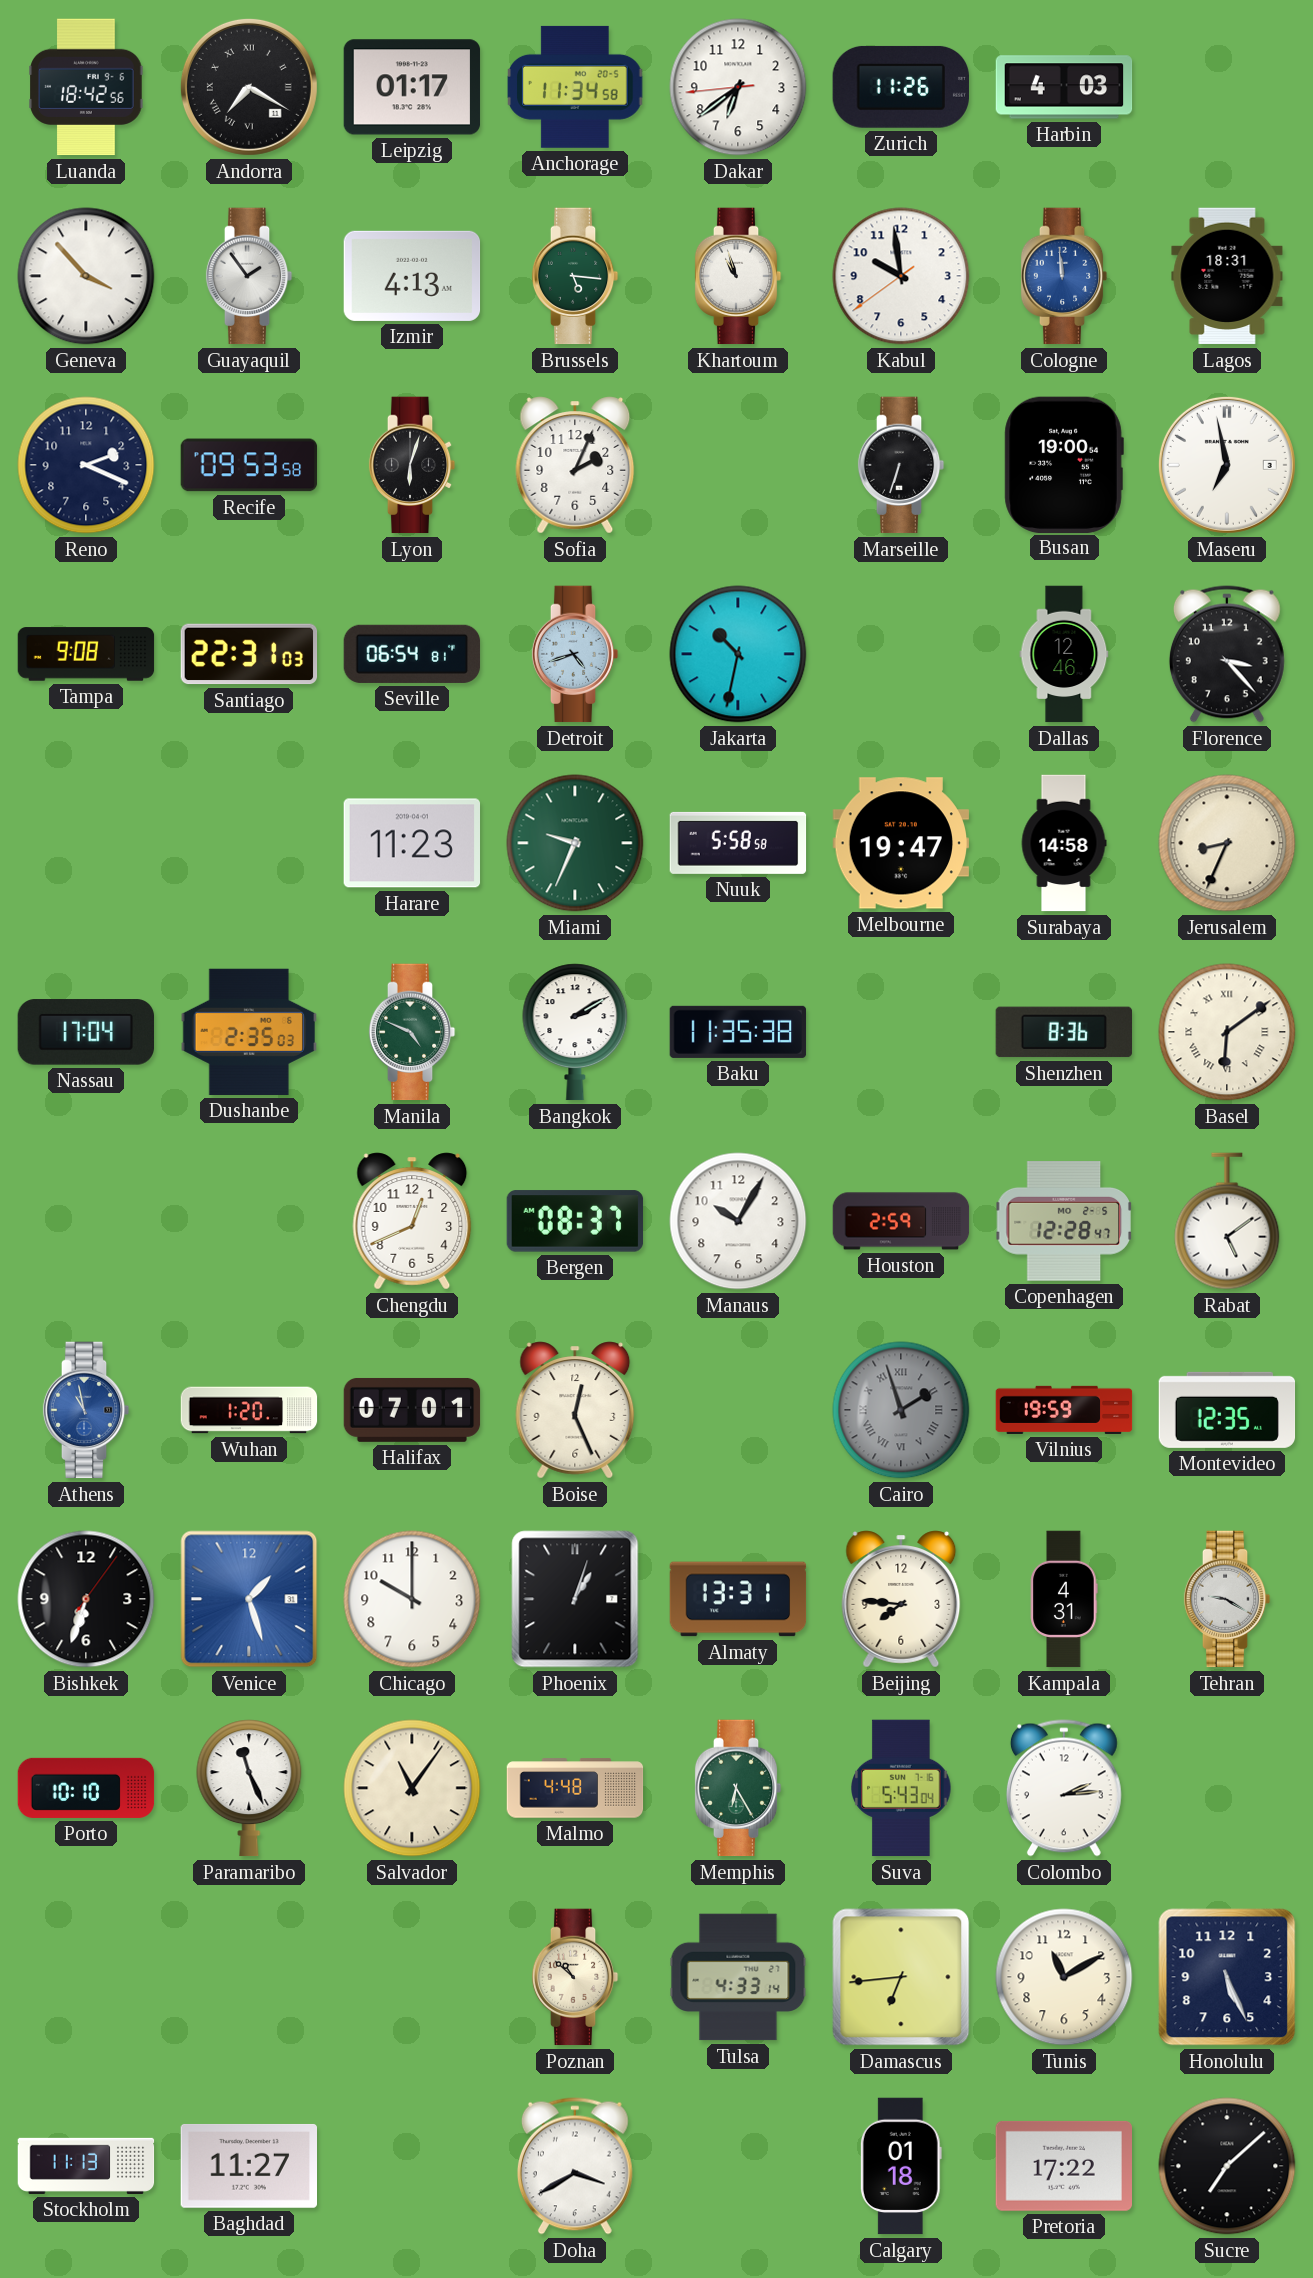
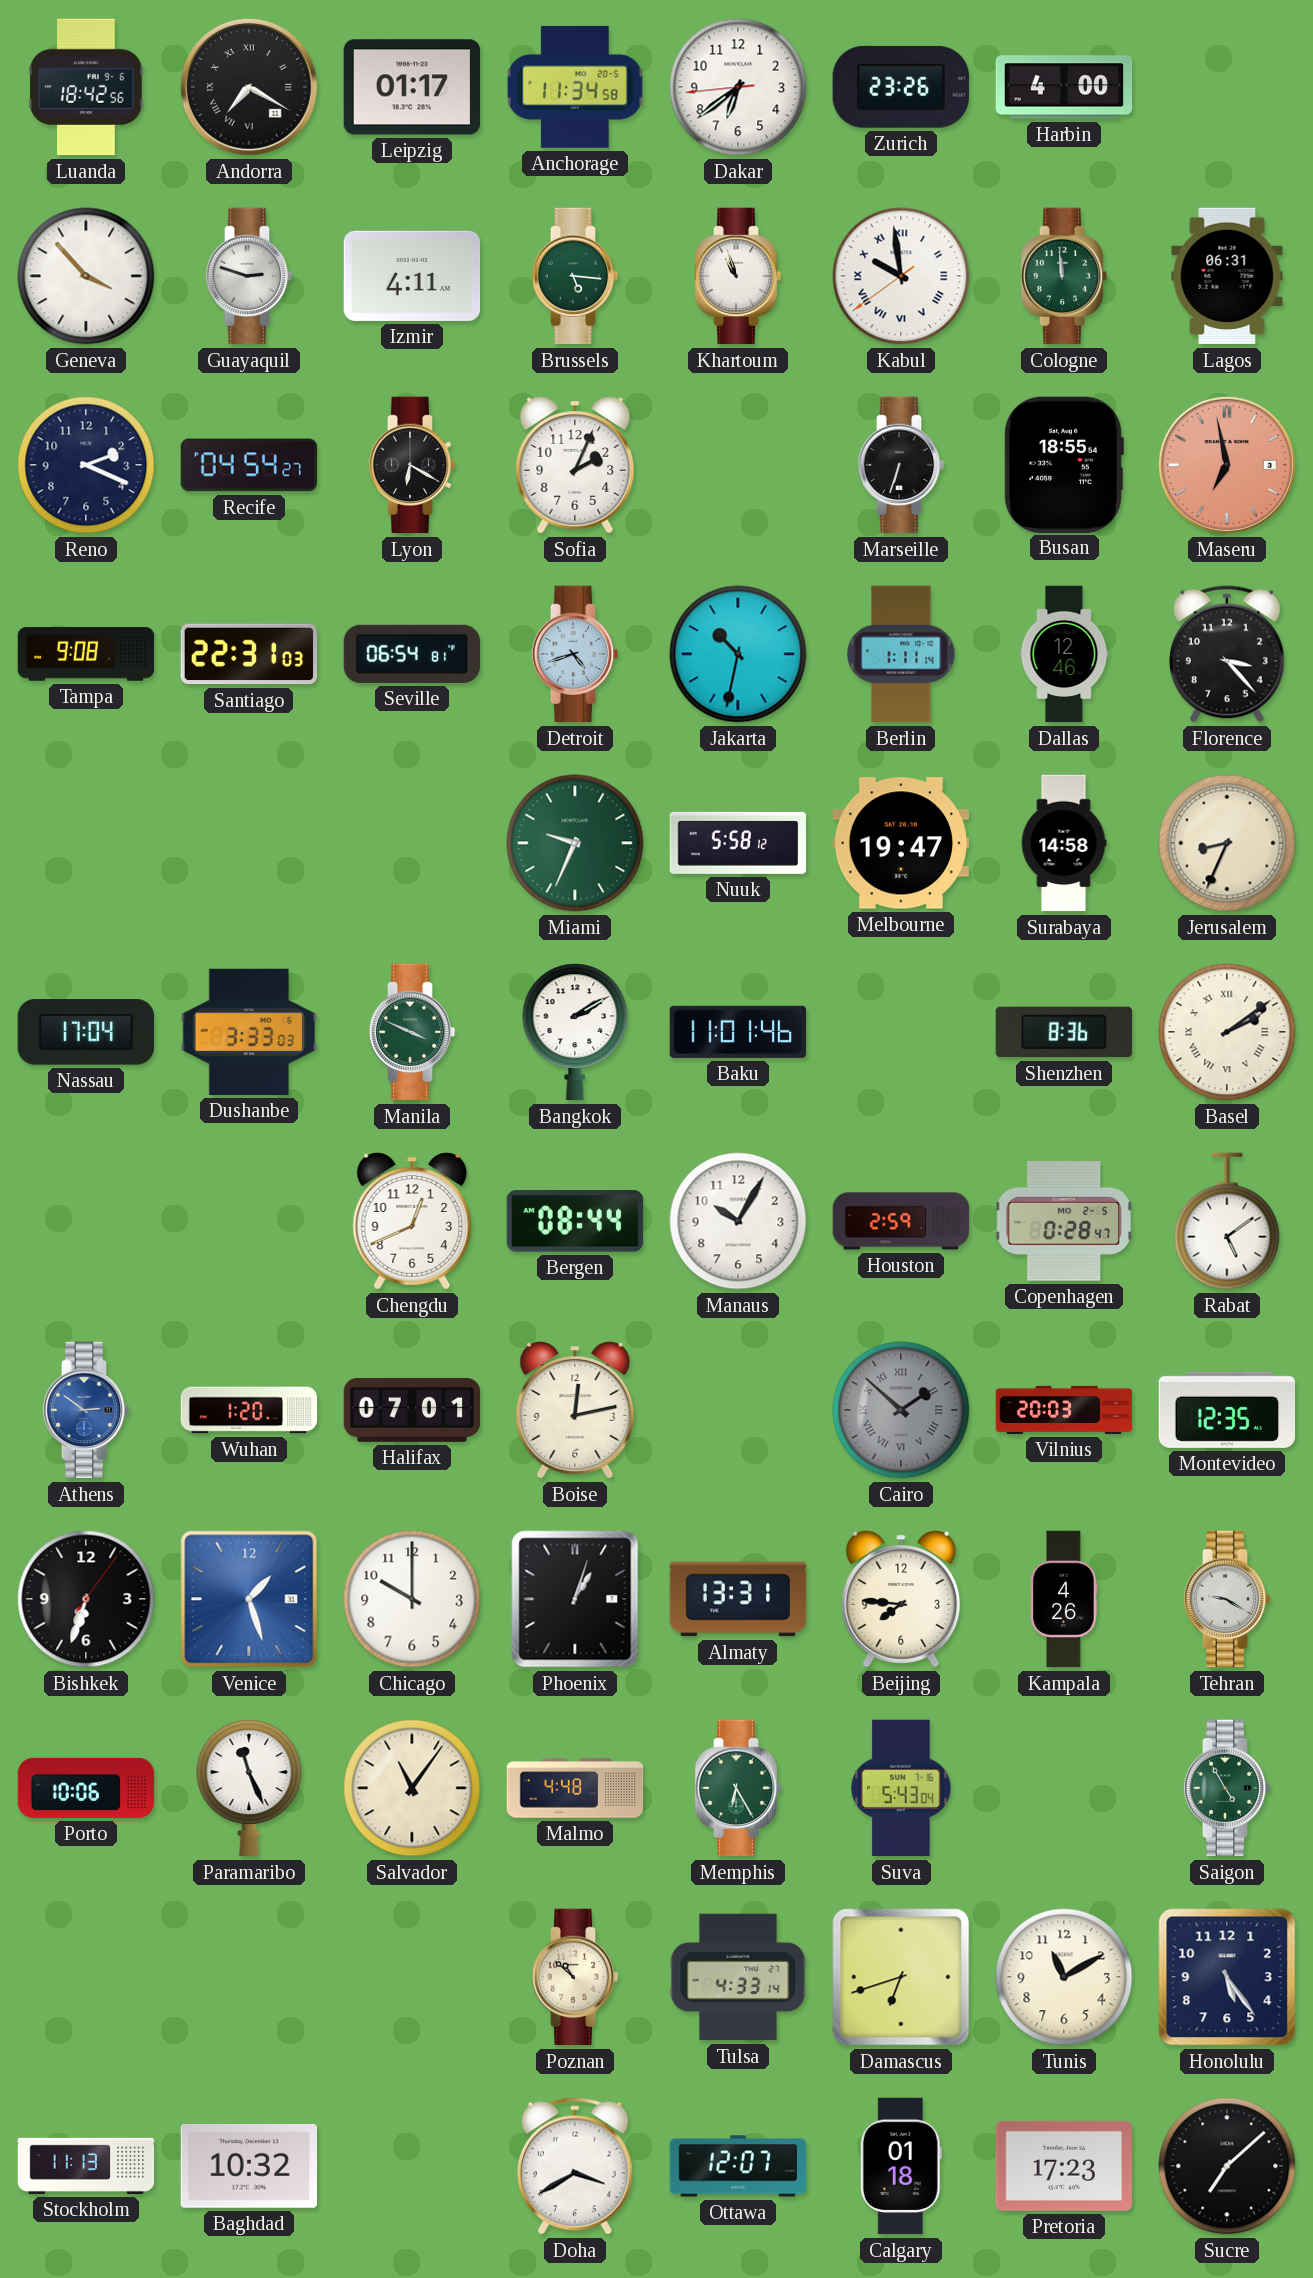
Zurich: 11:26 -> 23:26 (900, 87)
Harbin: 4:03 -> 4:00 (1064, 87)
Guayaquil: 1:54 -> 2:48 (249, 276)
Izmir: 4:13 -> 4:11 (412, 276)
Kabul numerals: Arabic -> Roman (901, 276)
Cologne dial: blue -> green (1064, 276)
Lagos: 18:31 -> 06:31 (1227, 276)
Recife: 09:53 -> 04:54 (249, 465)
Lyon: 6:03 -> 6:20 (412, 465)
Busan: 19:00 -> 18:55 (1064, 464)
Maseru dial: white -> salmon (1227, 465)
Berlin: none -> 1:11 (901, 654)
Harare: 11:23 -> none (412, 843)
Nuuk: 5:58:58 -> 5:58:12 (738, 843)
Dushanbe: 2:35 -> 3:33 (249, 1032)
Manila: 4:49 -> 3:49 (412, 1032)
Baku: 11:35 -> 11:01 (738, 1032)
Basel: 6:09 -> 2:09 (1227, 1032)
Bergen: 08:37 -> 08:44 (575, 1221)
Copenhagen: 12:28 -> 0:28 (1064, 1222)
Athens: 10:58 -> 2:51 (86, 1410)
Boise: 12:26 -> 12:13 (575, 1410)
Cairo: 1:57 -> 1:52 (901, 1410)
Vilnius: 19:59 -> 20:03 (1064, 1410)
Kampala: 4:31 -> 4:26 (1064, 1599)
Porto: 10:10 -> 10:06 (86, 1788)
Colombo: 2:14 -> none (1064, 1788)
Saigon: none -> 4:55 (1227, 1788)
Damascus: 6:44 -> 6:42 (901, 1977)
Honolulu: 5:26 -> 5:24 (1227, 1977)
Baghdad: 11:27 -> 10:32 (248, 2166)
Ottawa: none -> 12:07 (738, 2166)
Pretoria: 17:22 -> 17:23 (1063, 2166)
